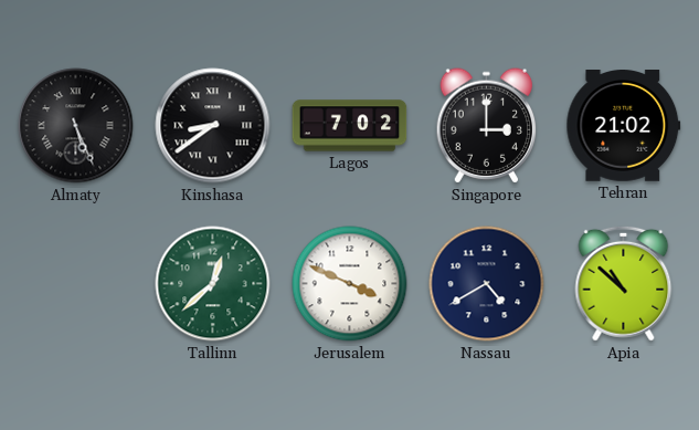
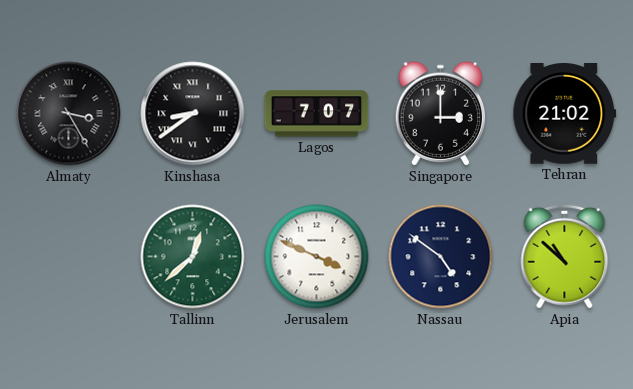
Almaty: 5:26 -> 3:25 (69, 114)
Lagos: 7:02 -> 7:07 (317, 114)
Nassau: 4:40 -> 4:51 (441, 257)
